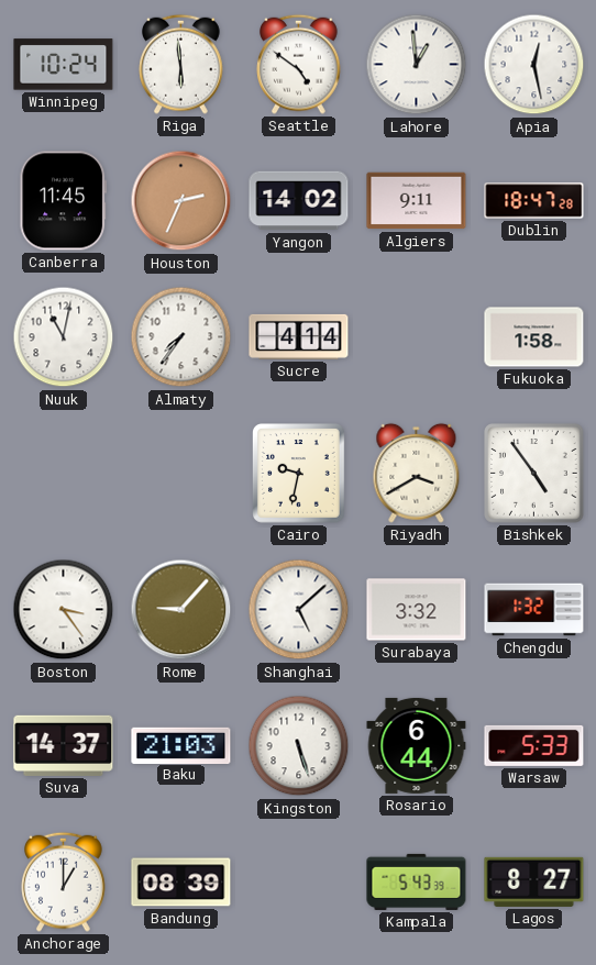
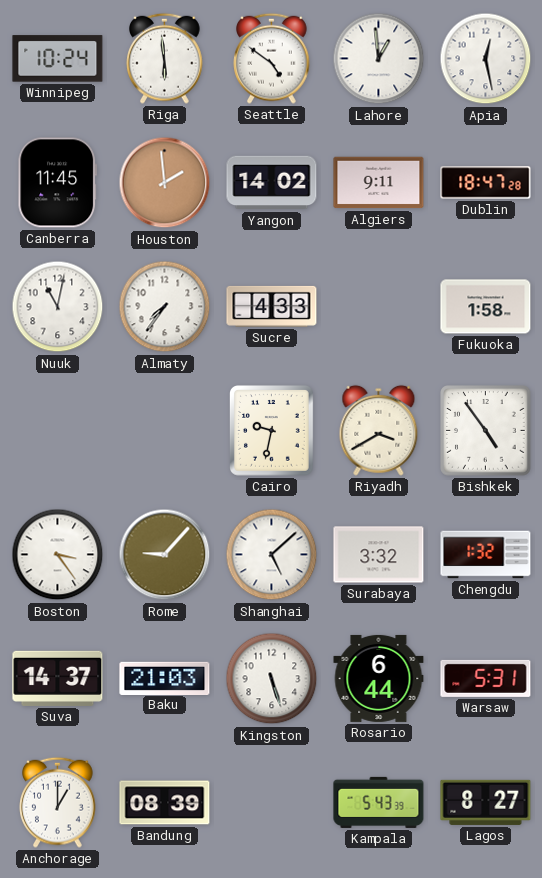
Houston: 2:34 -> 1:59 (165, 183)
Sucre: 4:14 -> 4:33 (272, 306)
Warsaw: 5:33 -> 5:31 (486, 678)
